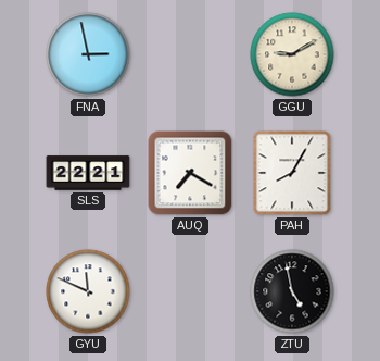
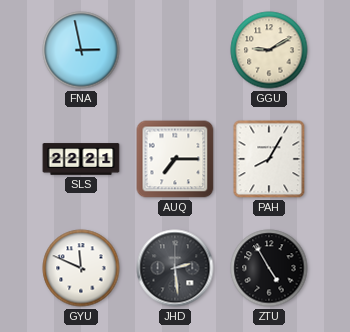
AUQ: 7:20 -> 7:15 (175, 159)
JHD: none -> 2:29 (175, 268)
ZTU: 4:58 -> 4:55 (269, 268)
